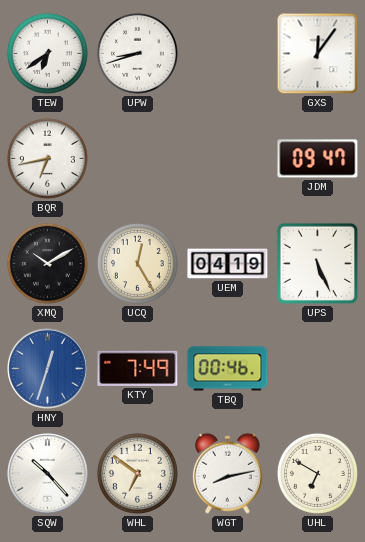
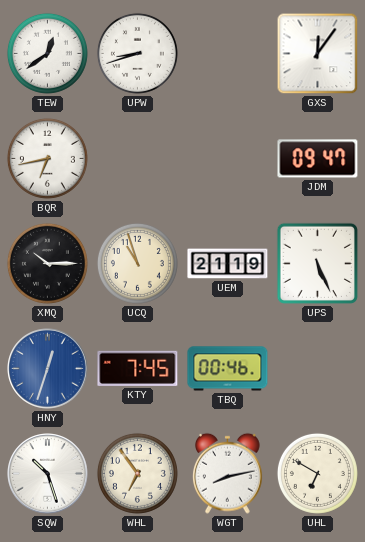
TEW: 6:39 -> 12:39 (47, 53)
XMQ: 10:10 -> 10:15 (47, 263)
UCQ: 12:25 -> 10:57 (137, 263)
UEM: 04:19 -> 21:19 (228, 264)
KTY: 7:49 -> 7:45 (138, 368)
SQW: 10:23 -> 10:27 (48, 474)
WHL: 6:51 -> 6:54 (137, 473)
